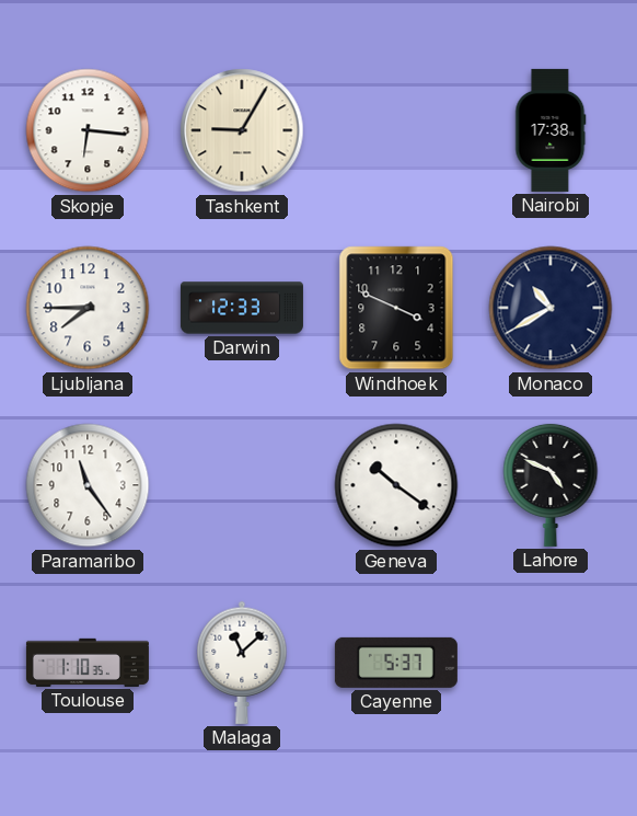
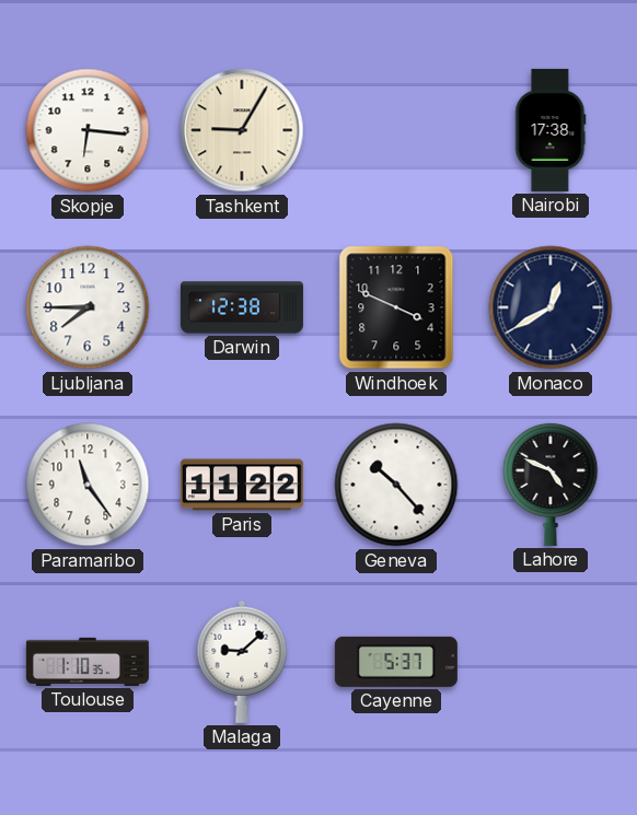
Darwin: 12:33 -> 12:38 (242, 307)
Monaco: 10:40 -> 12:40 (551, 307)
Paris: none -> 11:22 (242, 485)
Geneva: 10:21 -> 10:23 (396, 485)
Malaga: 11:08 -> 9:08 (242, 662)
